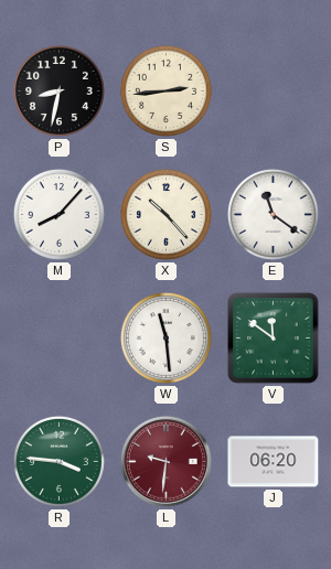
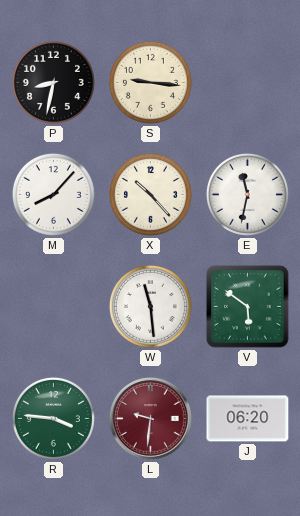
S: 2:44 -> 9:16 (150, 82)
E: 11:21 -> 11:32 (247, 194)
V: 11:51 -> 5:51 (248, 307)
